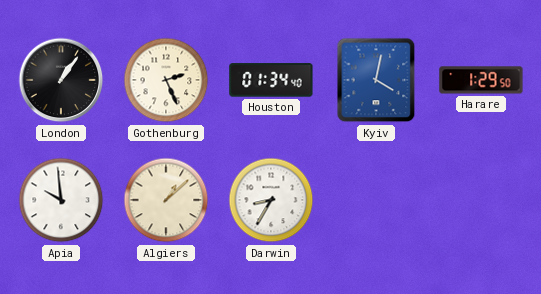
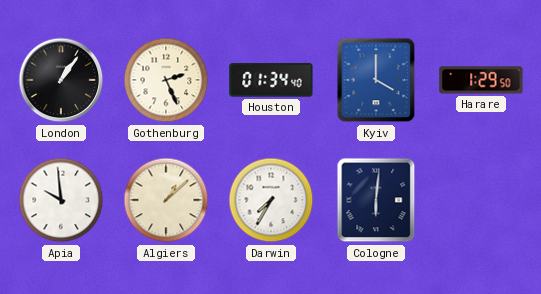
Kyiv: 4:02 -> 4:00 (376, 80)
Darwin: 8:35 -> 7:35 (271, 200)
Cologne: none -> 6:01 (376, 200)
